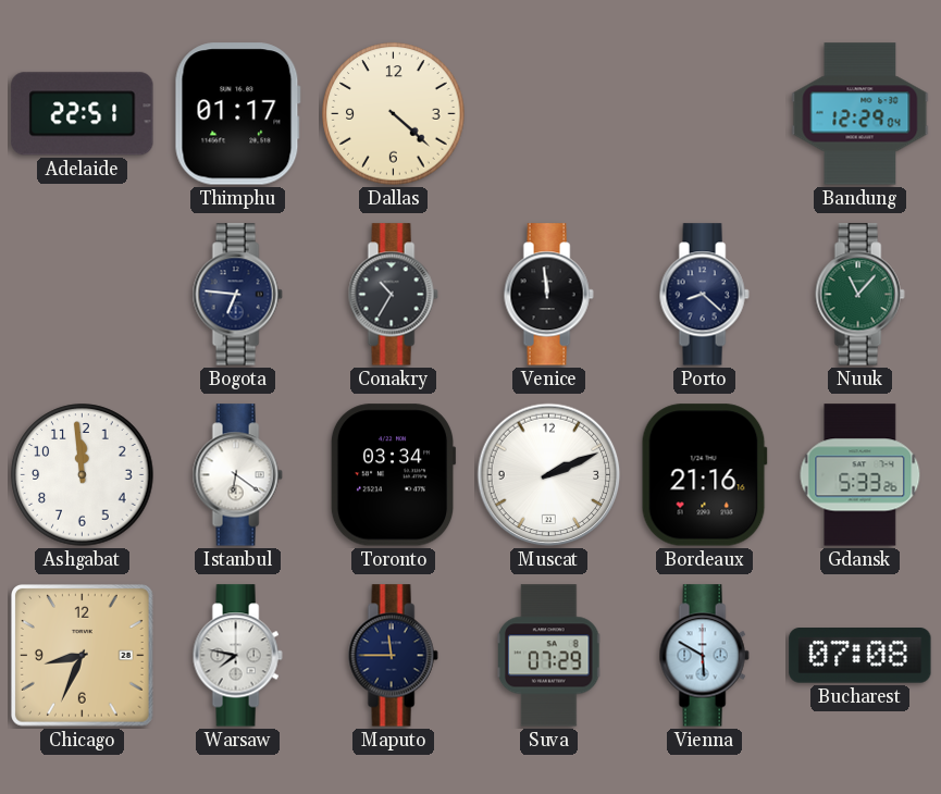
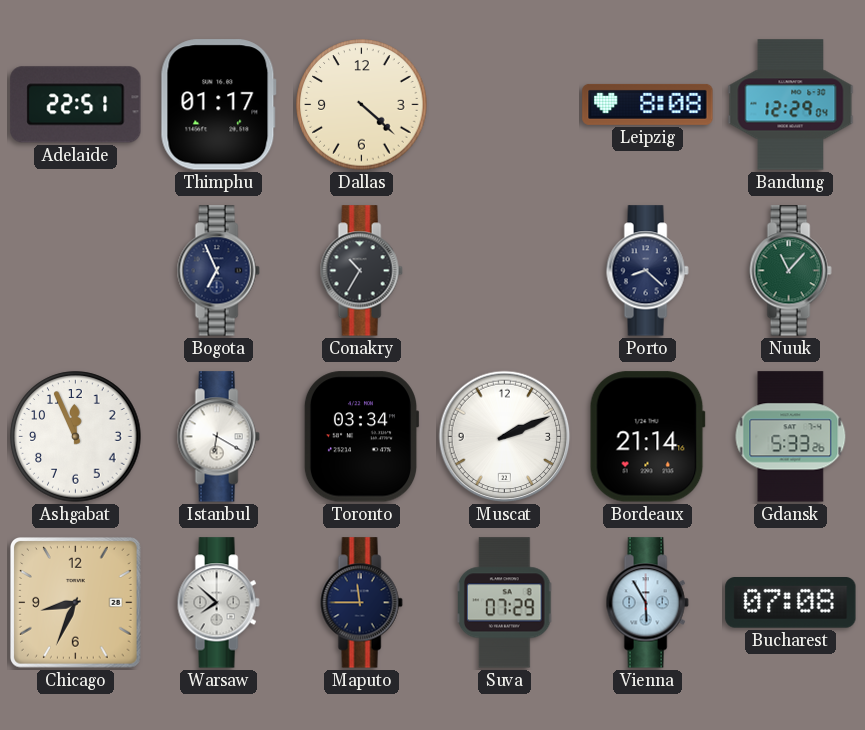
Leipzig: none -> 8:08 (648, 104)
Bogota: 6:46 -> 6:56 (218, 271)
Venice: 11:59 -> none (548, 295)
Ashgabat: 11:59 -> 11:56 (76, 437)
Istanbul: 6:21 -> 6:20 (218, 437)
Bordeaux: 21:16 -> 21:14 (647, 437)
Warsaw: 7:47 -> 7:52 (218, 603)
Vienna: 5:50 -> 5:55 (647, 603)
